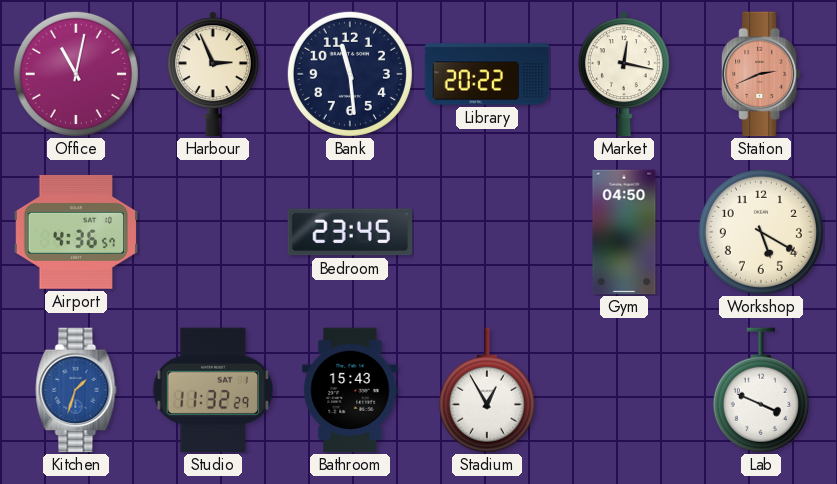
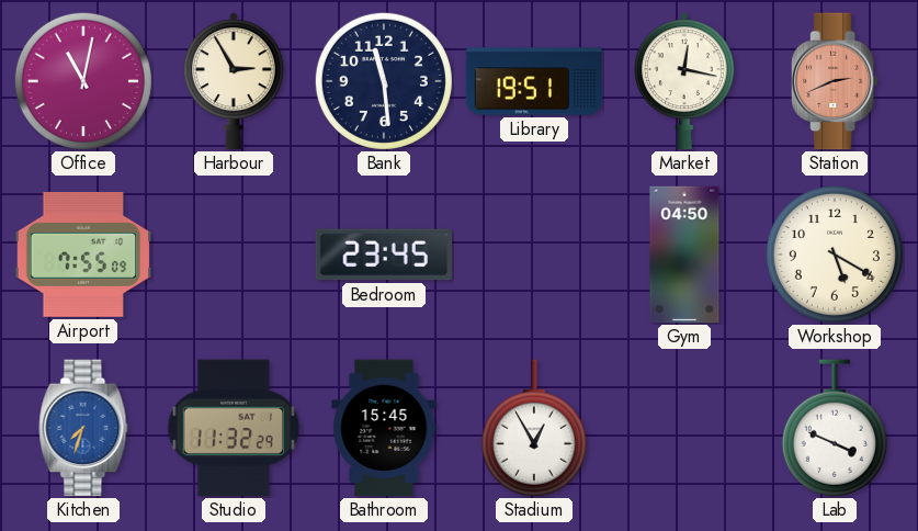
Harbour: 2:56 -> 2:55 (234, 81)
Library: 20:22 -> 19:51 (534, 81)
Airport: 4:36 -> 7:55 (83, 255)
Kitchen: 1:33 -> 7:33 (83, 428)
Bathroom: 15:43 -> 15:45 (384, 428)
